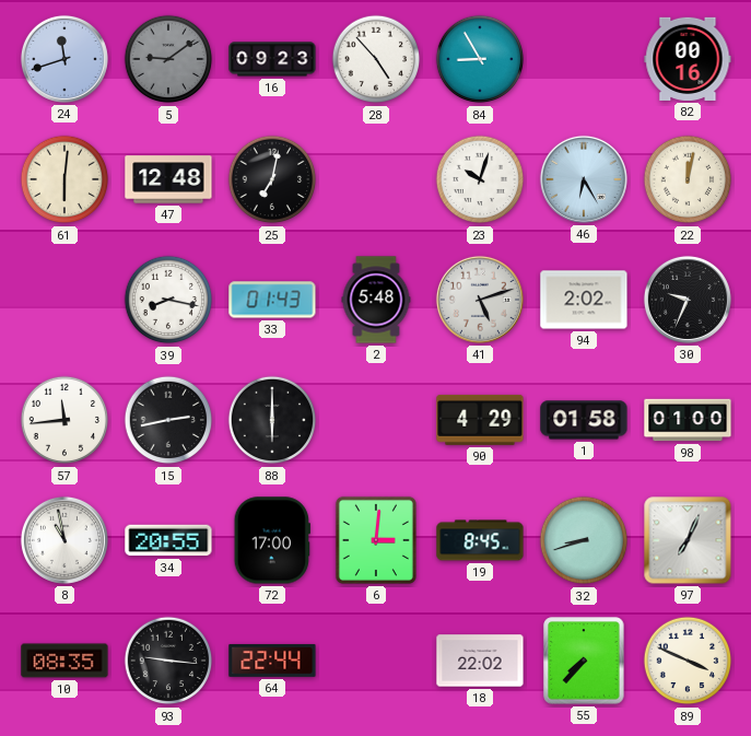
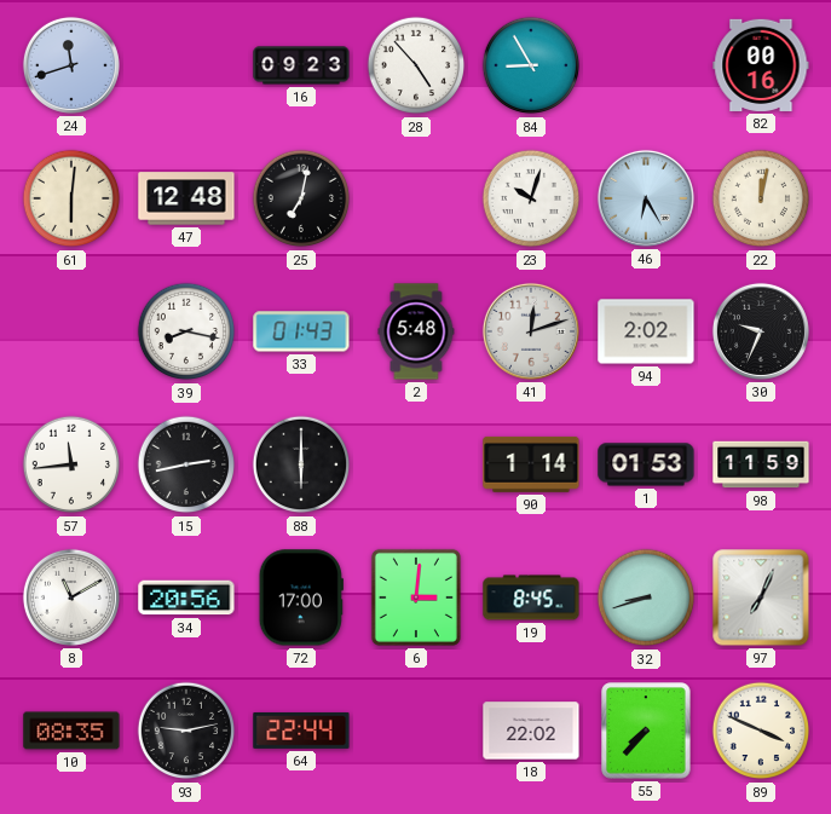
5: 9:09 -> none (168, 59)
41: 5:12 -> 12:12 (531, 331)
90: 4:29 -> 1:14 (531, 464)
1: 01:58 -> 01:53 (646, 464)
98: 01:00 -> 11:59 (761, 464)
8: 10:58 -> 11:10 (71, 597)
34: 20:55 -> 20:56 (186, 597)
93: 9:16 -> 9:13 (186, 731)
